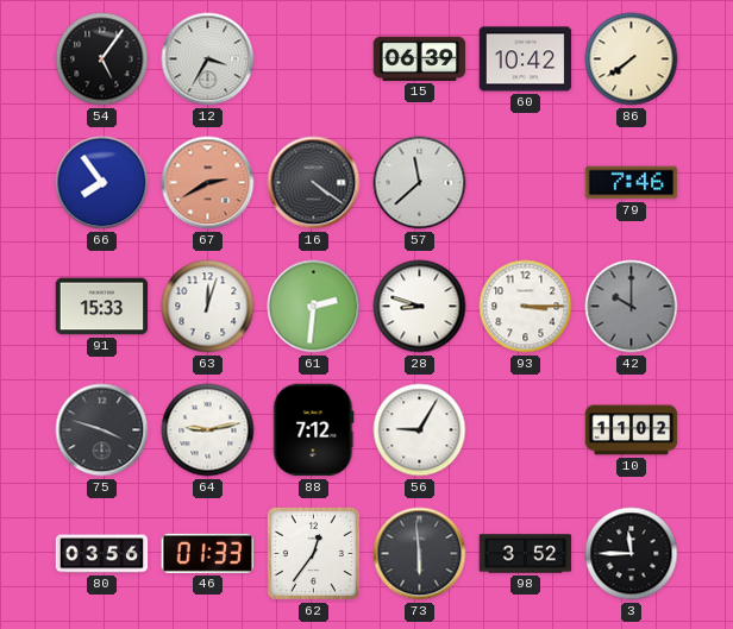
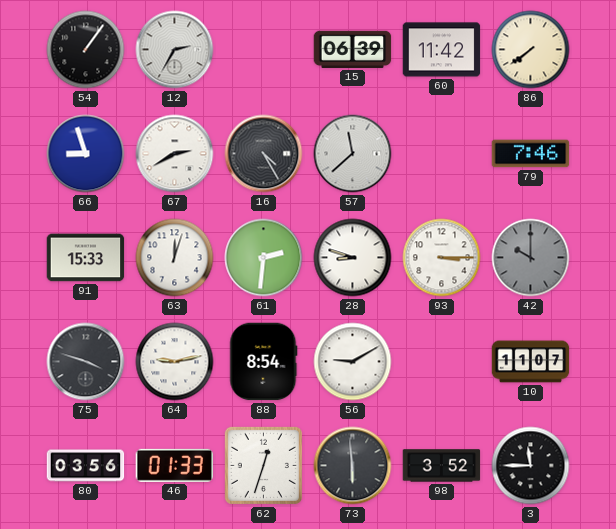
54: 5:06 -> 1:06 (86, 50)
12: 3:35 -> 2:35 (175, 50)
60: 10:42 -> 11:42 (442, 50)
66: 7:54 -> 8:57 (86, 154)
67 dial: salmon -> white (175, 154)
16: 4:21 -> 4:25 (264, 154)
88: 7:12 -> 8:54 (264, 362)
56: 9:05 -> 9:10 (353, 362)
10: 11:02 -> 11:07 (531, 362)
62: 12:36 -> 12:33 (263, 465)
